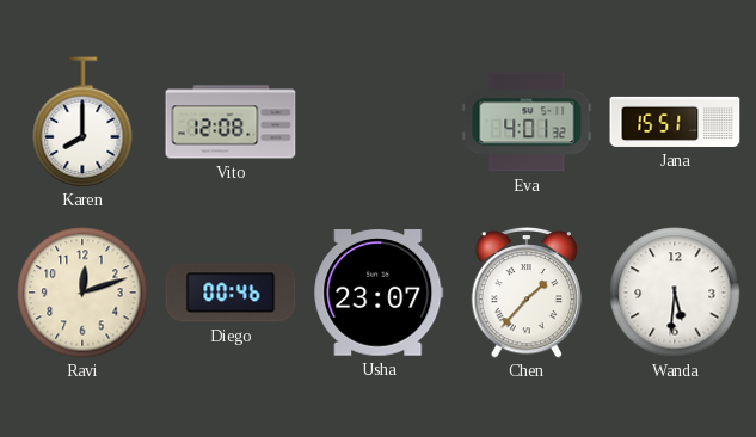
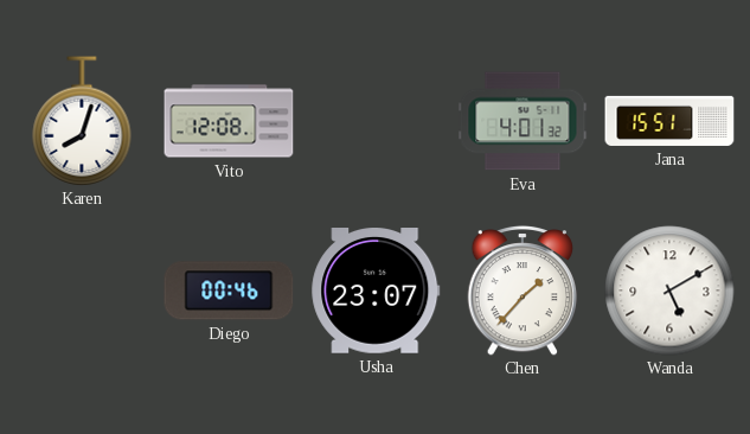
Karen: 8:00 -> 8:03 (82, 121)
Ravi: 12:12 -> none (82, 293)
Wanda: 5:31 -> 5:10 (669, 291)
